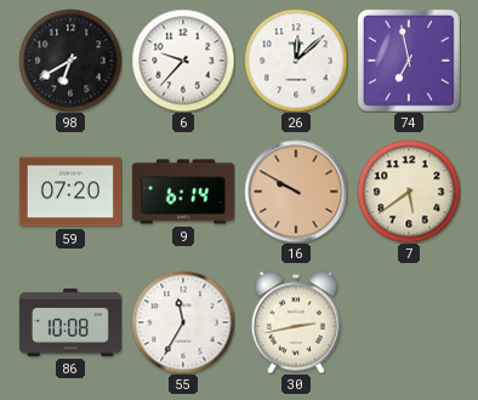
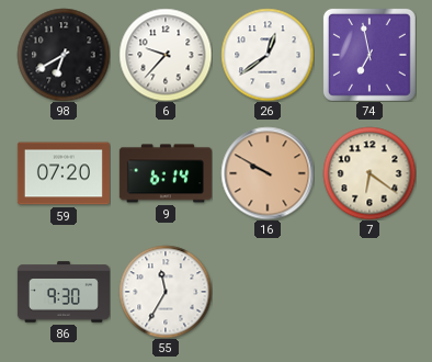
26: 12:08 -> 12:39 (268, 55)
7: 5:39 -> 6:21 (370, 173)
86: 10:08 -> 9:30 (64, 292)
30: 2:43 -> none (296, 322)
